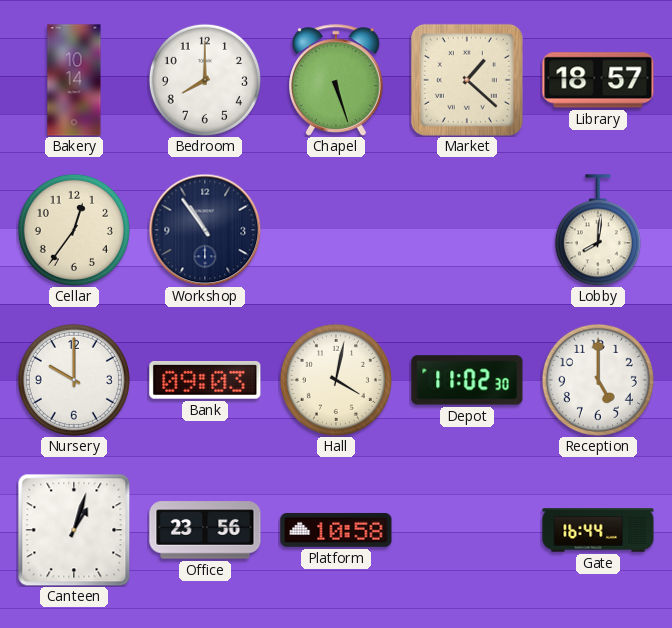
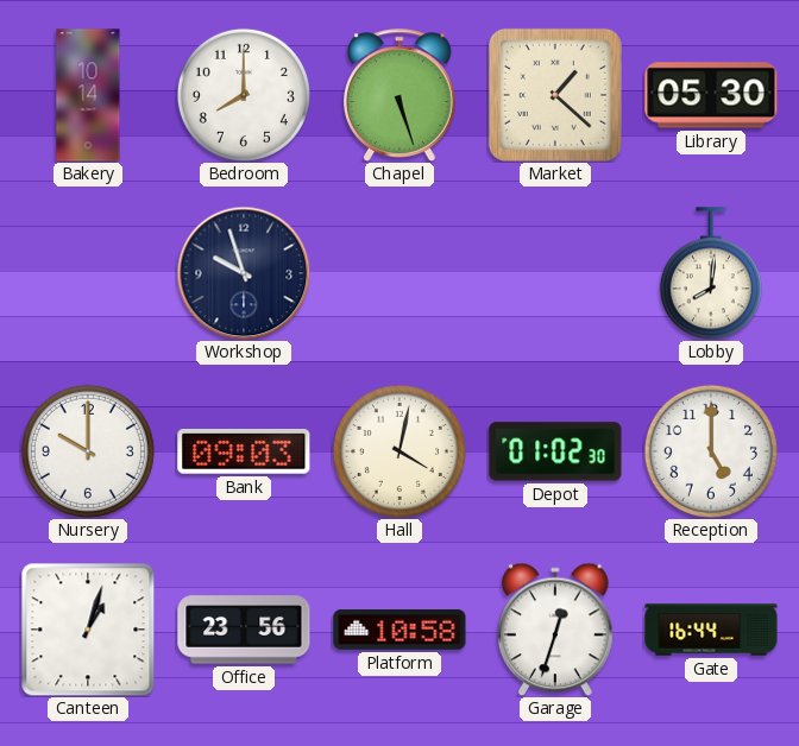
Library: 18:57 -> 05:30 (711, 95)
Cellar: 12:36 -> none (74, 230)
Workshop: 10:54 -> 9:57 (244, 273)
Depot: 11:02 -> 01:02 (555, 451)
Garage: none -> 12:33 (556, 630)
